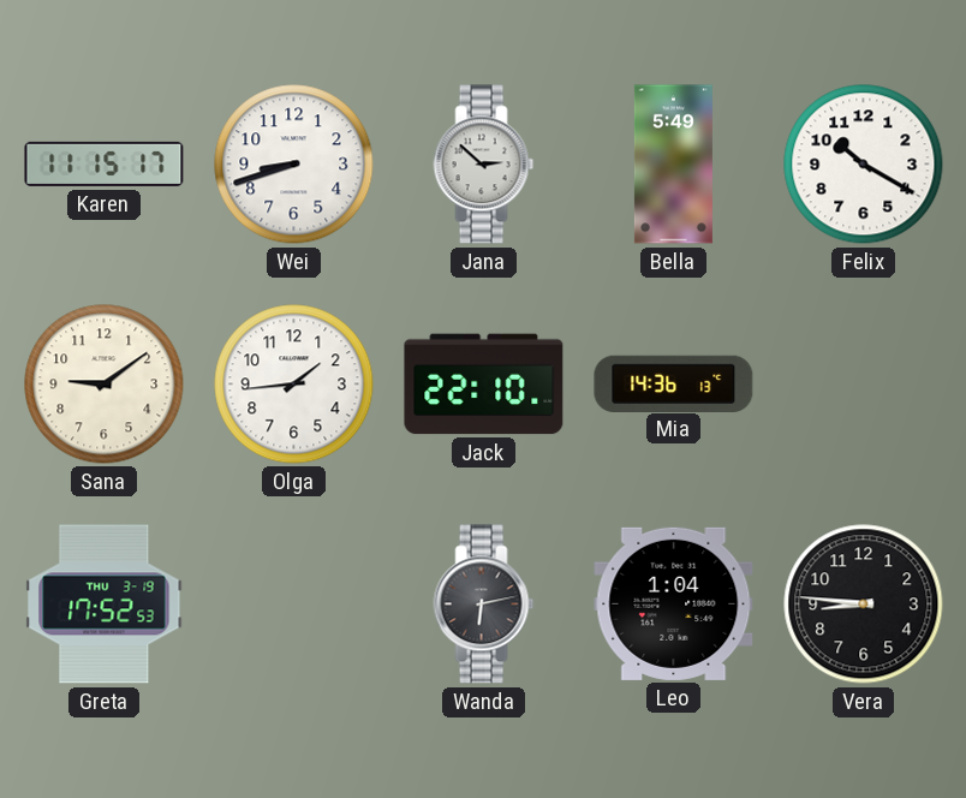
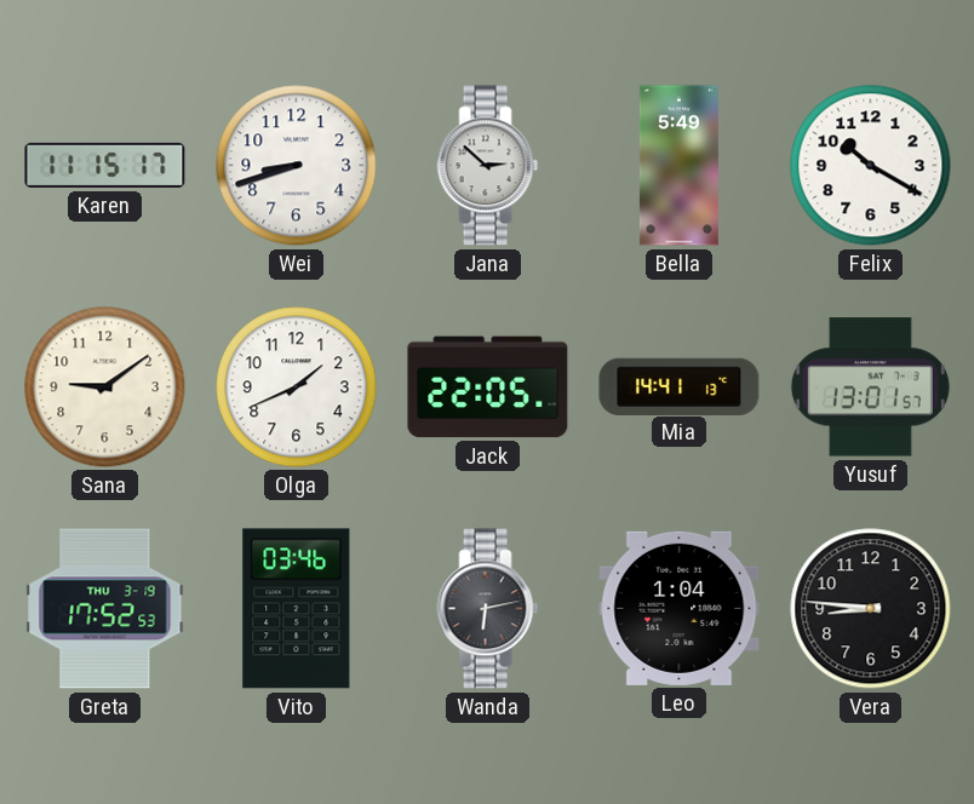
Olga: 1:44 -> 1:41 (297, 387)
Jack: 22:10 -> 22:05 (488, 387)
Mia: 14:36 -> 14:41 (680, 386)
Yusuf: none -> 13:01 (870, 387)
Vito: none -> 03:46 (297, 609)
